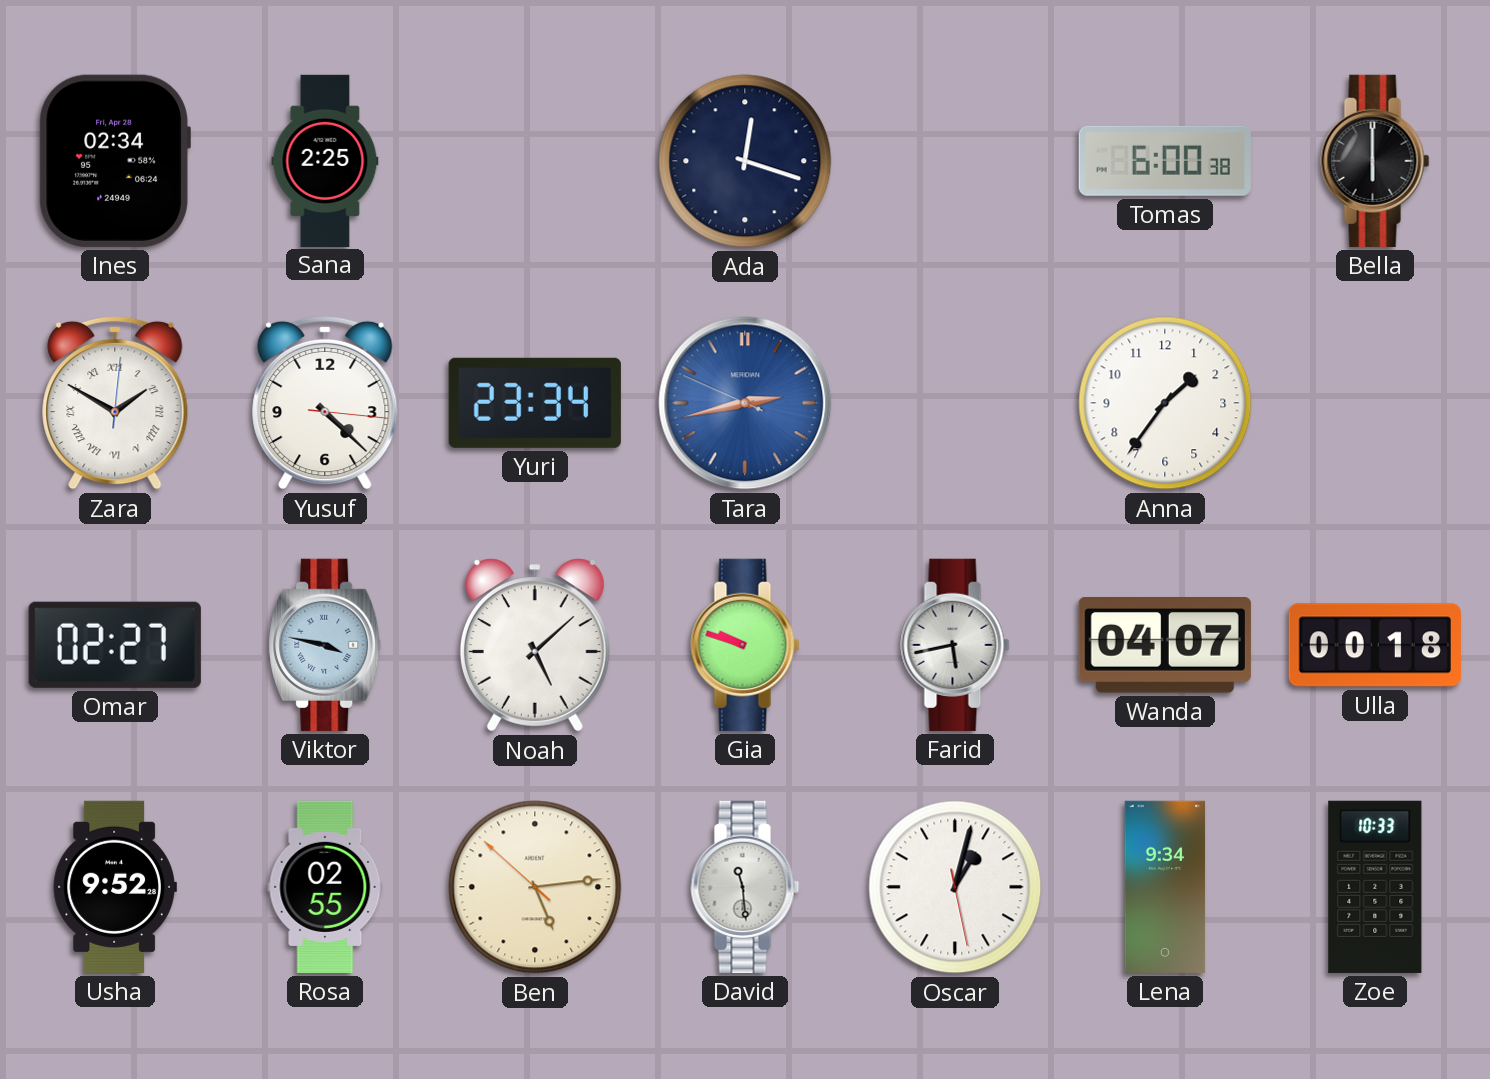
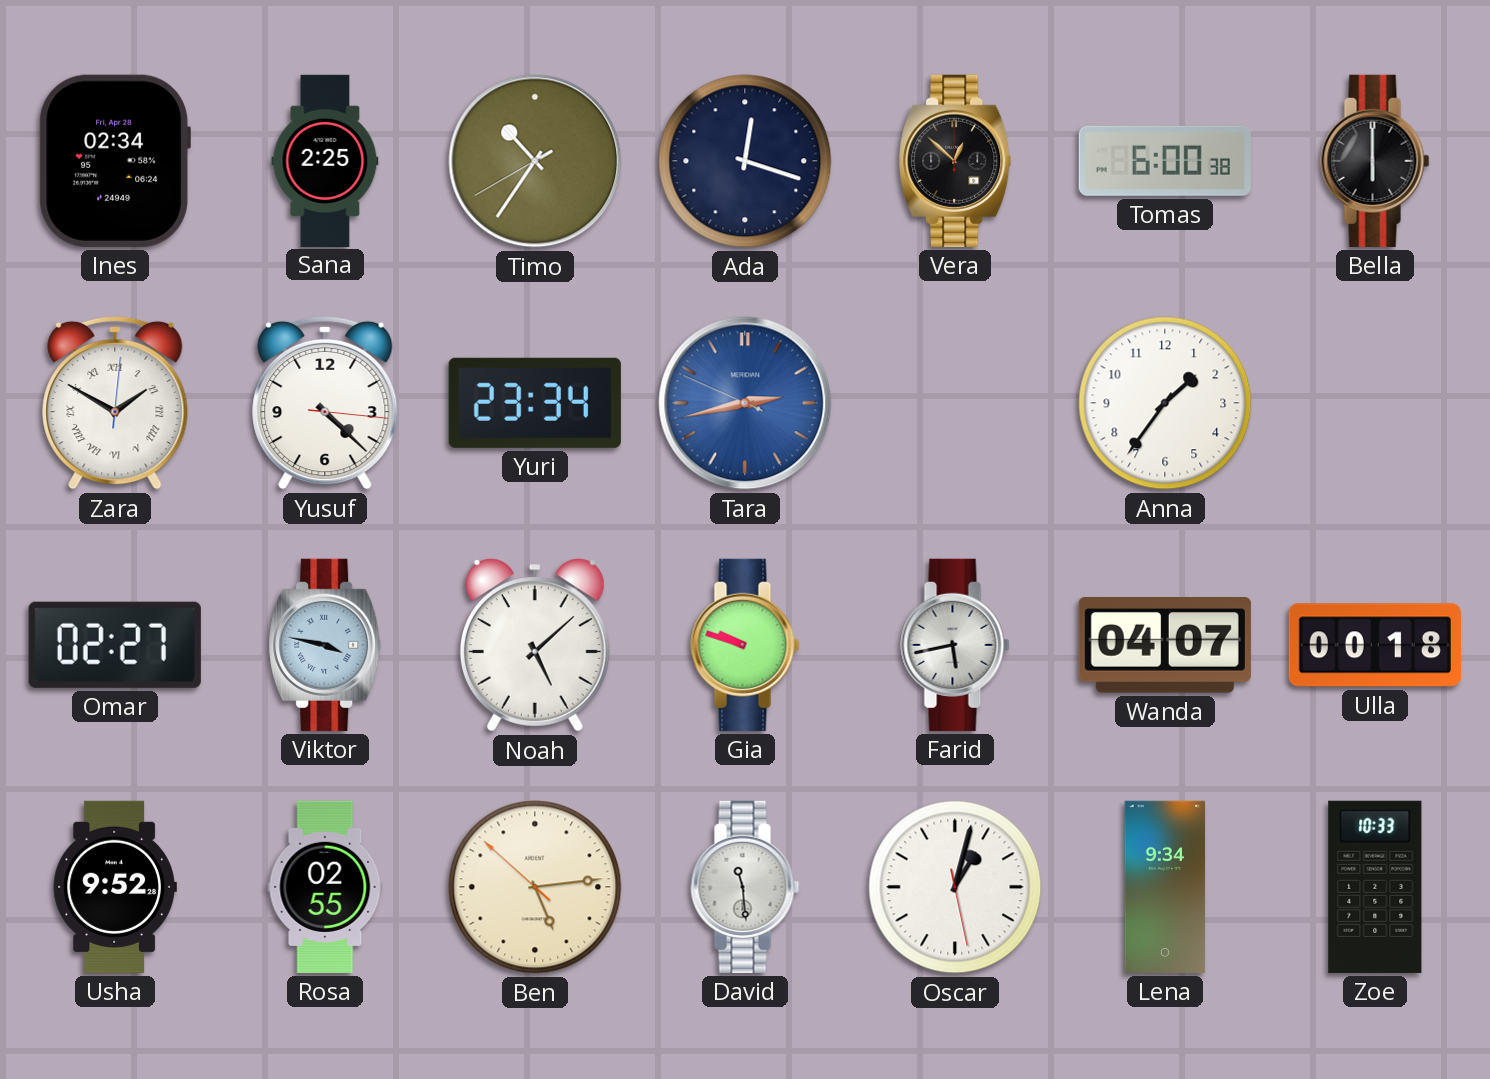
Timo: none -> 10:35 (535, 161)
Vera: none -> 12:52 (955, 161)
